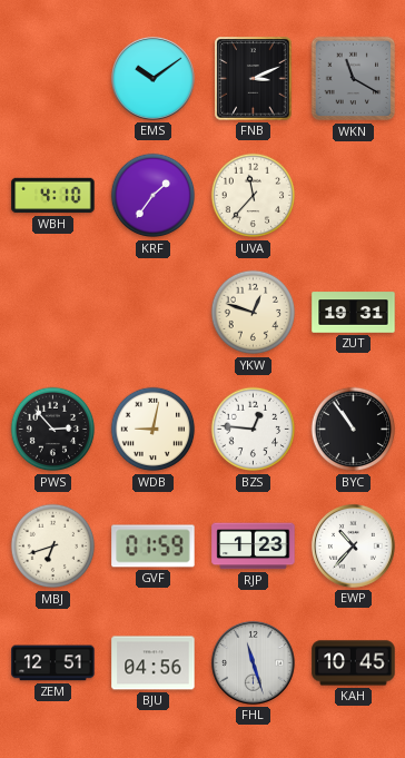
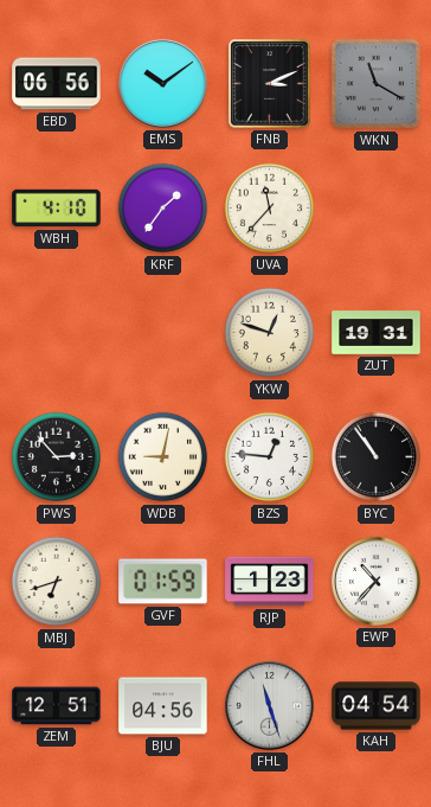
EBD: none -> 06:56 (57, 84)
KAH: 10:45 -> 04:54 (377, 706)
